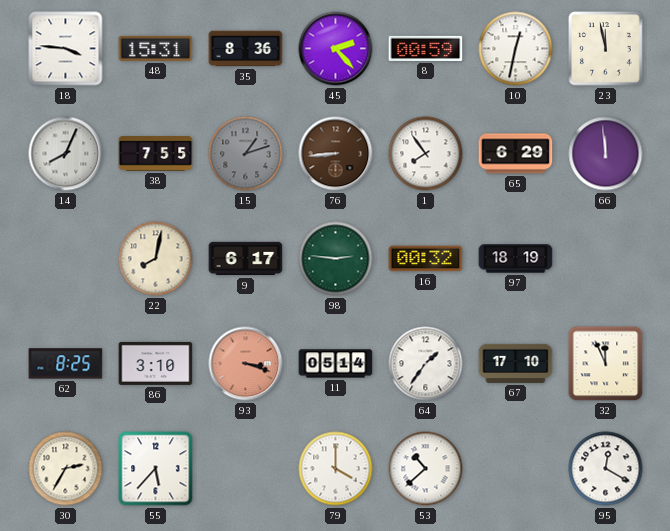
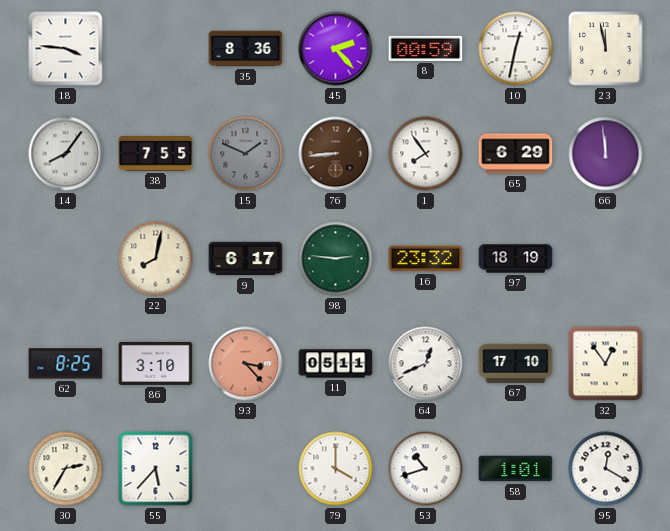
48: 15:31 -> none (156, 48)
14: 8:04 -> 8:06 (66, 154)
15: 1:12 -> 1:49 (246, 154)
16: 00:32 -> 23:32 (426, 259)
93: 3:18 -> 3:23 (246, 364)
11: 05:14 -> 05:11 (336, 364)
64: 1:36 -> 12:41 (426, 364)
32: 11:56 -> 12:54 (606, 364)
53: 10:38 -> 10:42 (426, 469)
58: none -> 1:01 (516, 469)
